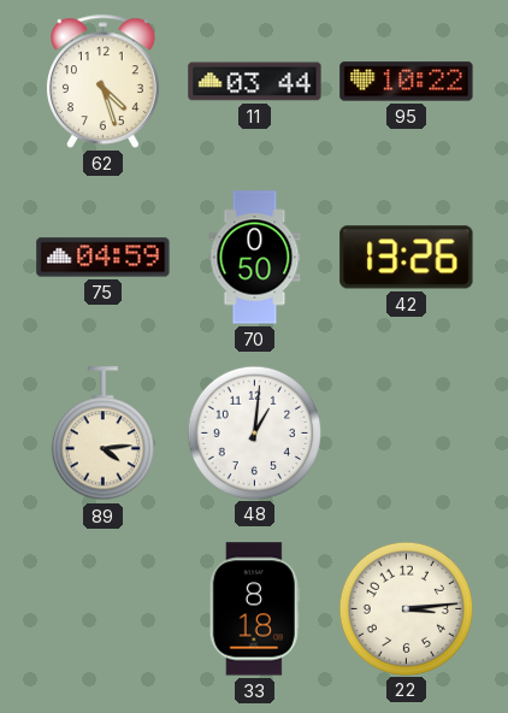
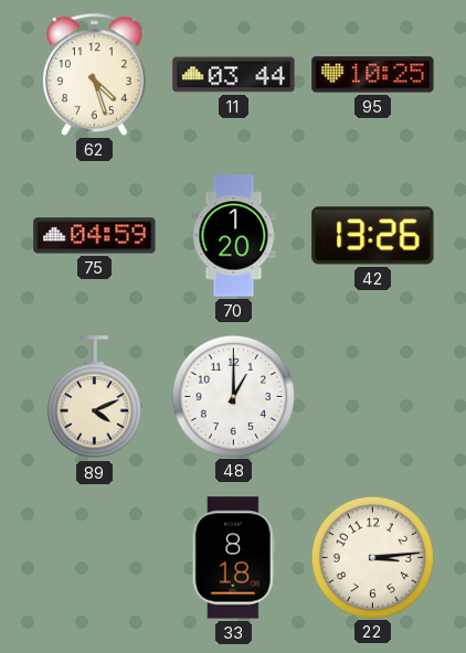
95: 10:22 -> 10:25 (373, 75)
70: 0:50 -> 1:20 (234, 236)
89: 4:14 -> 4:11 (94, 397)
48: 1:01 -> 1:00 (233, 396)
